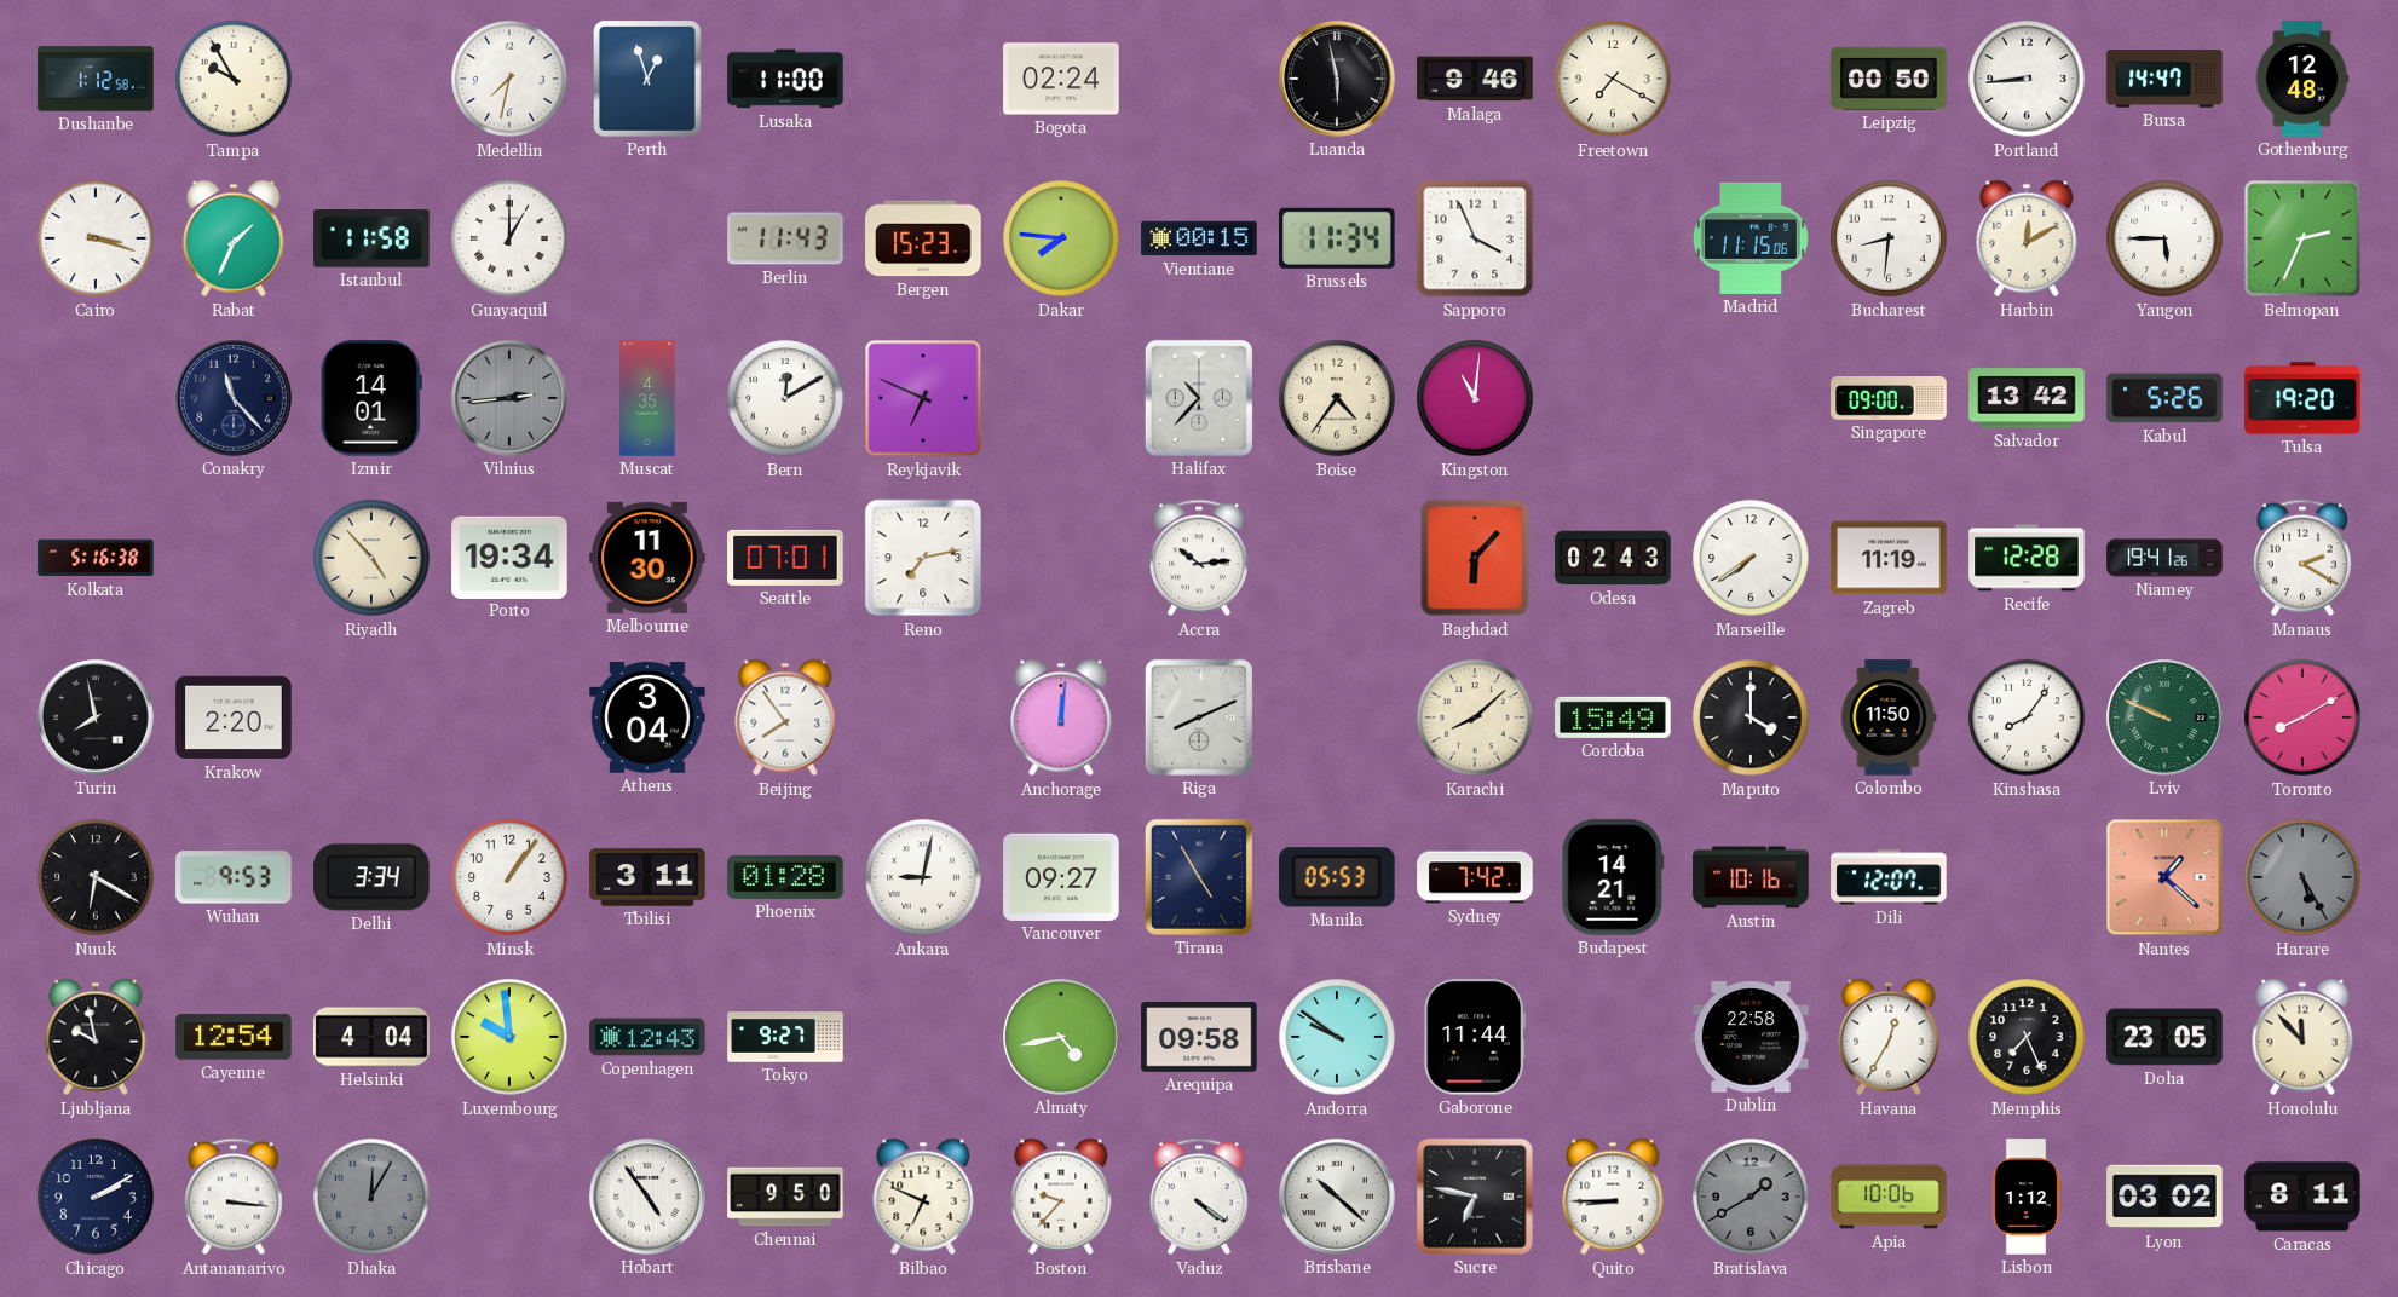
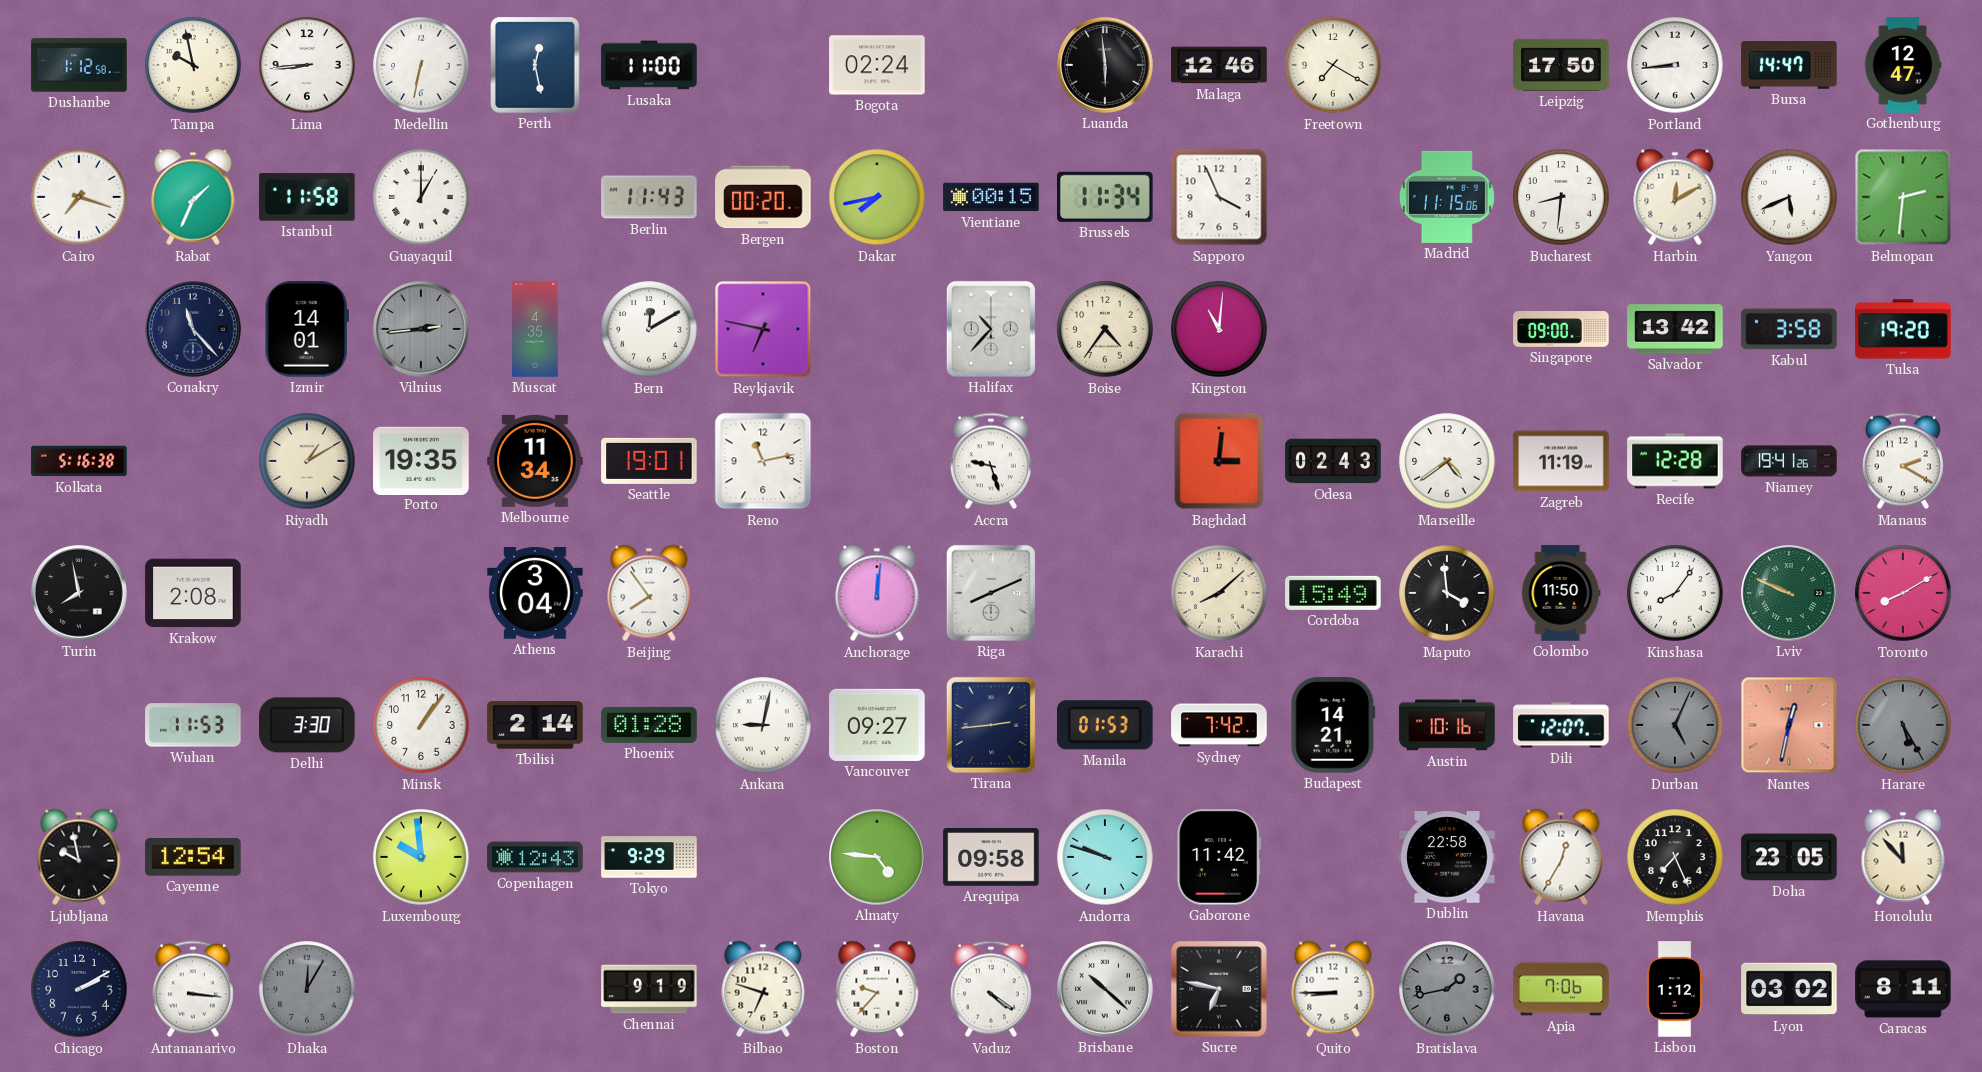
Tampa: 9:55 -> 9:58 (193, 65)
Lima: none -> 8:44 (307, 65)
Medellin: 7:32 -> 6:32 (421, 65)
Perth: 12:57 -> 12:28 (536, 66)
Luanda: 5:58 -> 5:59 (1105, 65)
Malaga: 9:46 -> 12:46 (1219, 65)
Leipzig: 00:50 -> 17:50 (1561, 65)
Gothenburg: 12:48 -> 12:47 (1903, 65)
Cairo: 3:18 -> 7:18 (79, 197)
Bergen: 15:23 -> 00:20 (763, 197)
Dakar: 7:46 -> 7:43 (877, 197)
Yangon: 5:45 -> 5:41 (1789, 197)
Belmopan: 2:34 -> 2:31 (1903, 197)
Reykjavik: 6:49 -> 6:47 (763, 329)
Kabul: 5:26 -> 3:58 (1789, 329)
Riyadh: 4:53 -> 1:10 (307, 461)
Porto: 19:34 -> 19:35 (421, 460)
Melbourne: 11:30 -> 11:34 (535, 461)
Seattle: 07:01 -> 19:01 (649, 461)
Reno: 7:13 -> 11:13 (763, 461)
Accra: 10:14 -> 9:27 (991, 461)
Baghdad: 6:07 -> 3:01 (1219, 461)
Marseille: 7:39 -> 4:39 (1447, 461)
Krakow: 2:20 -> 2:08 (193, 593)
Maputo: 4:00 -> 3:59 (1447, 593)
Nuuk: 6:20 -> none (96, 877)
Wuhan: 9:53 -> 11:53 (193, 725)
Delhi: 3:34 -> 3:30 (307, 725)
Tbilisi: 3:11 -> 2:14 (535, 725)
Tirana: 4:55 -> 2:44 (991, 725)
Manila: 05:53 -> 01:53 (1106, 725)
Durban: none -> 5:04 (1675, 725)
Nantes: 1:22 -> 12:32 (1789, 725)
Helsinki: 4:04 -> none (371, 1037)
Tokyo: 9:27 -> 9:29 (649, 857)
Almaty: 4:43 -> 4:46 (877, 857)
Andorra: 9:51 -> 9:48 (1105, 857)
Gaborone: 11:44 -> 11:42 (1219, 857)
Hobart: 4:54 -> none (647, 1197)
Chennai: 9:50 -> 9:19 (649, 989)
Bilbao: 6:49 -> 6:48 (763, 989)
Bratislava: 1:40 -> 1:43 (1447, 989)
Apia: 10:06 -> 7:06 (1561, 989)
